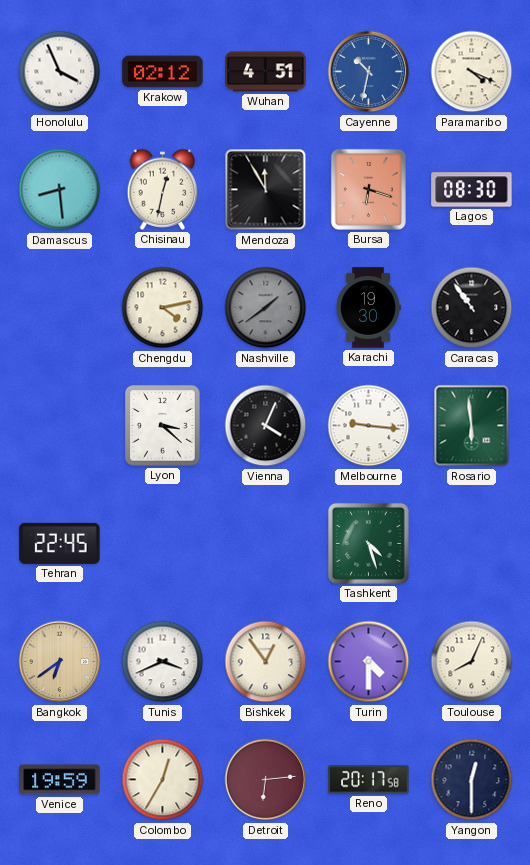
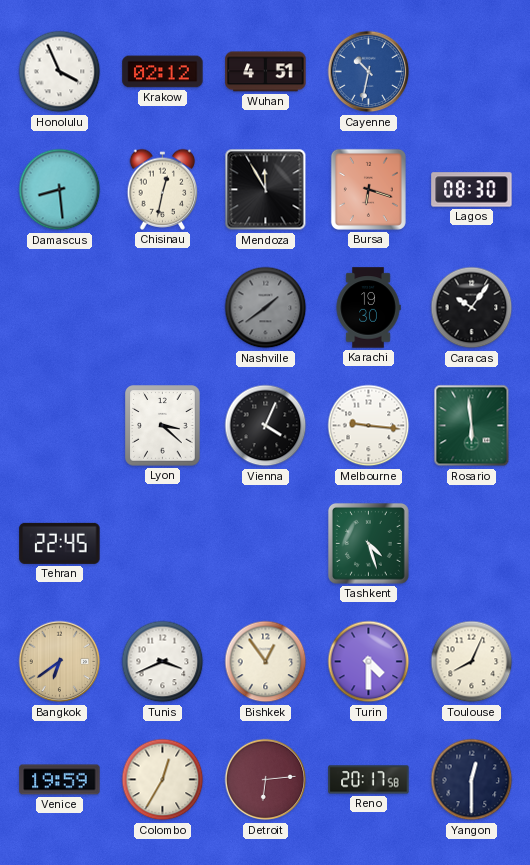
Paramaribo: 4:19 -> none (472, 72)
Chengdu: 4:13 -> none (163, 308)
Caracas: 10:54 -> 10:06 (472, 308)
